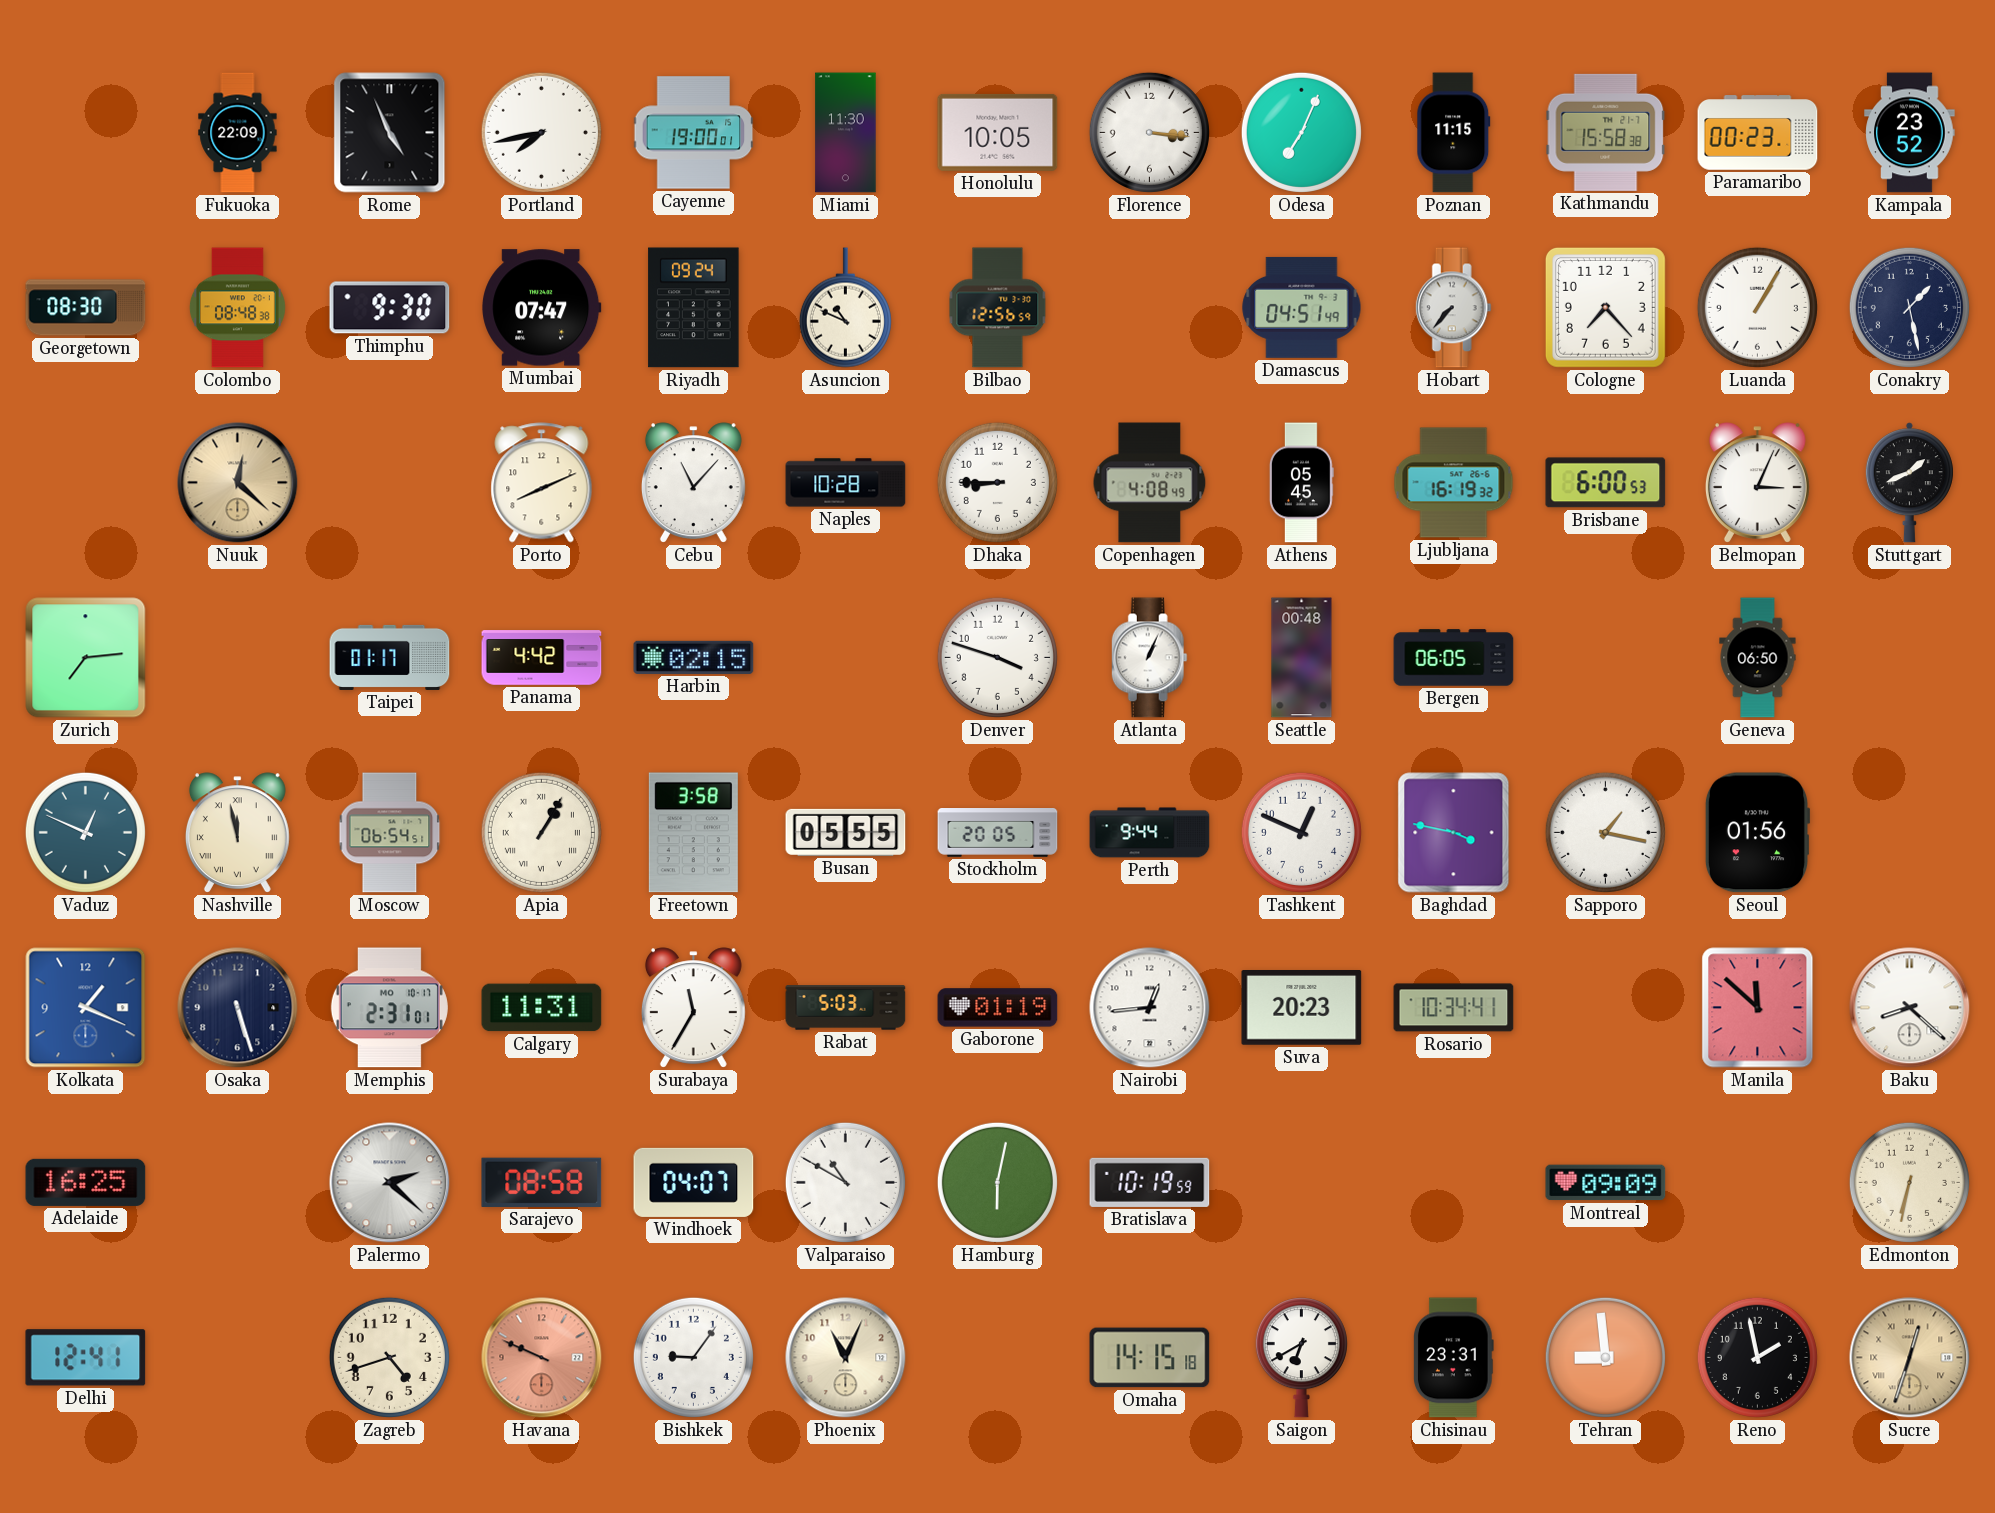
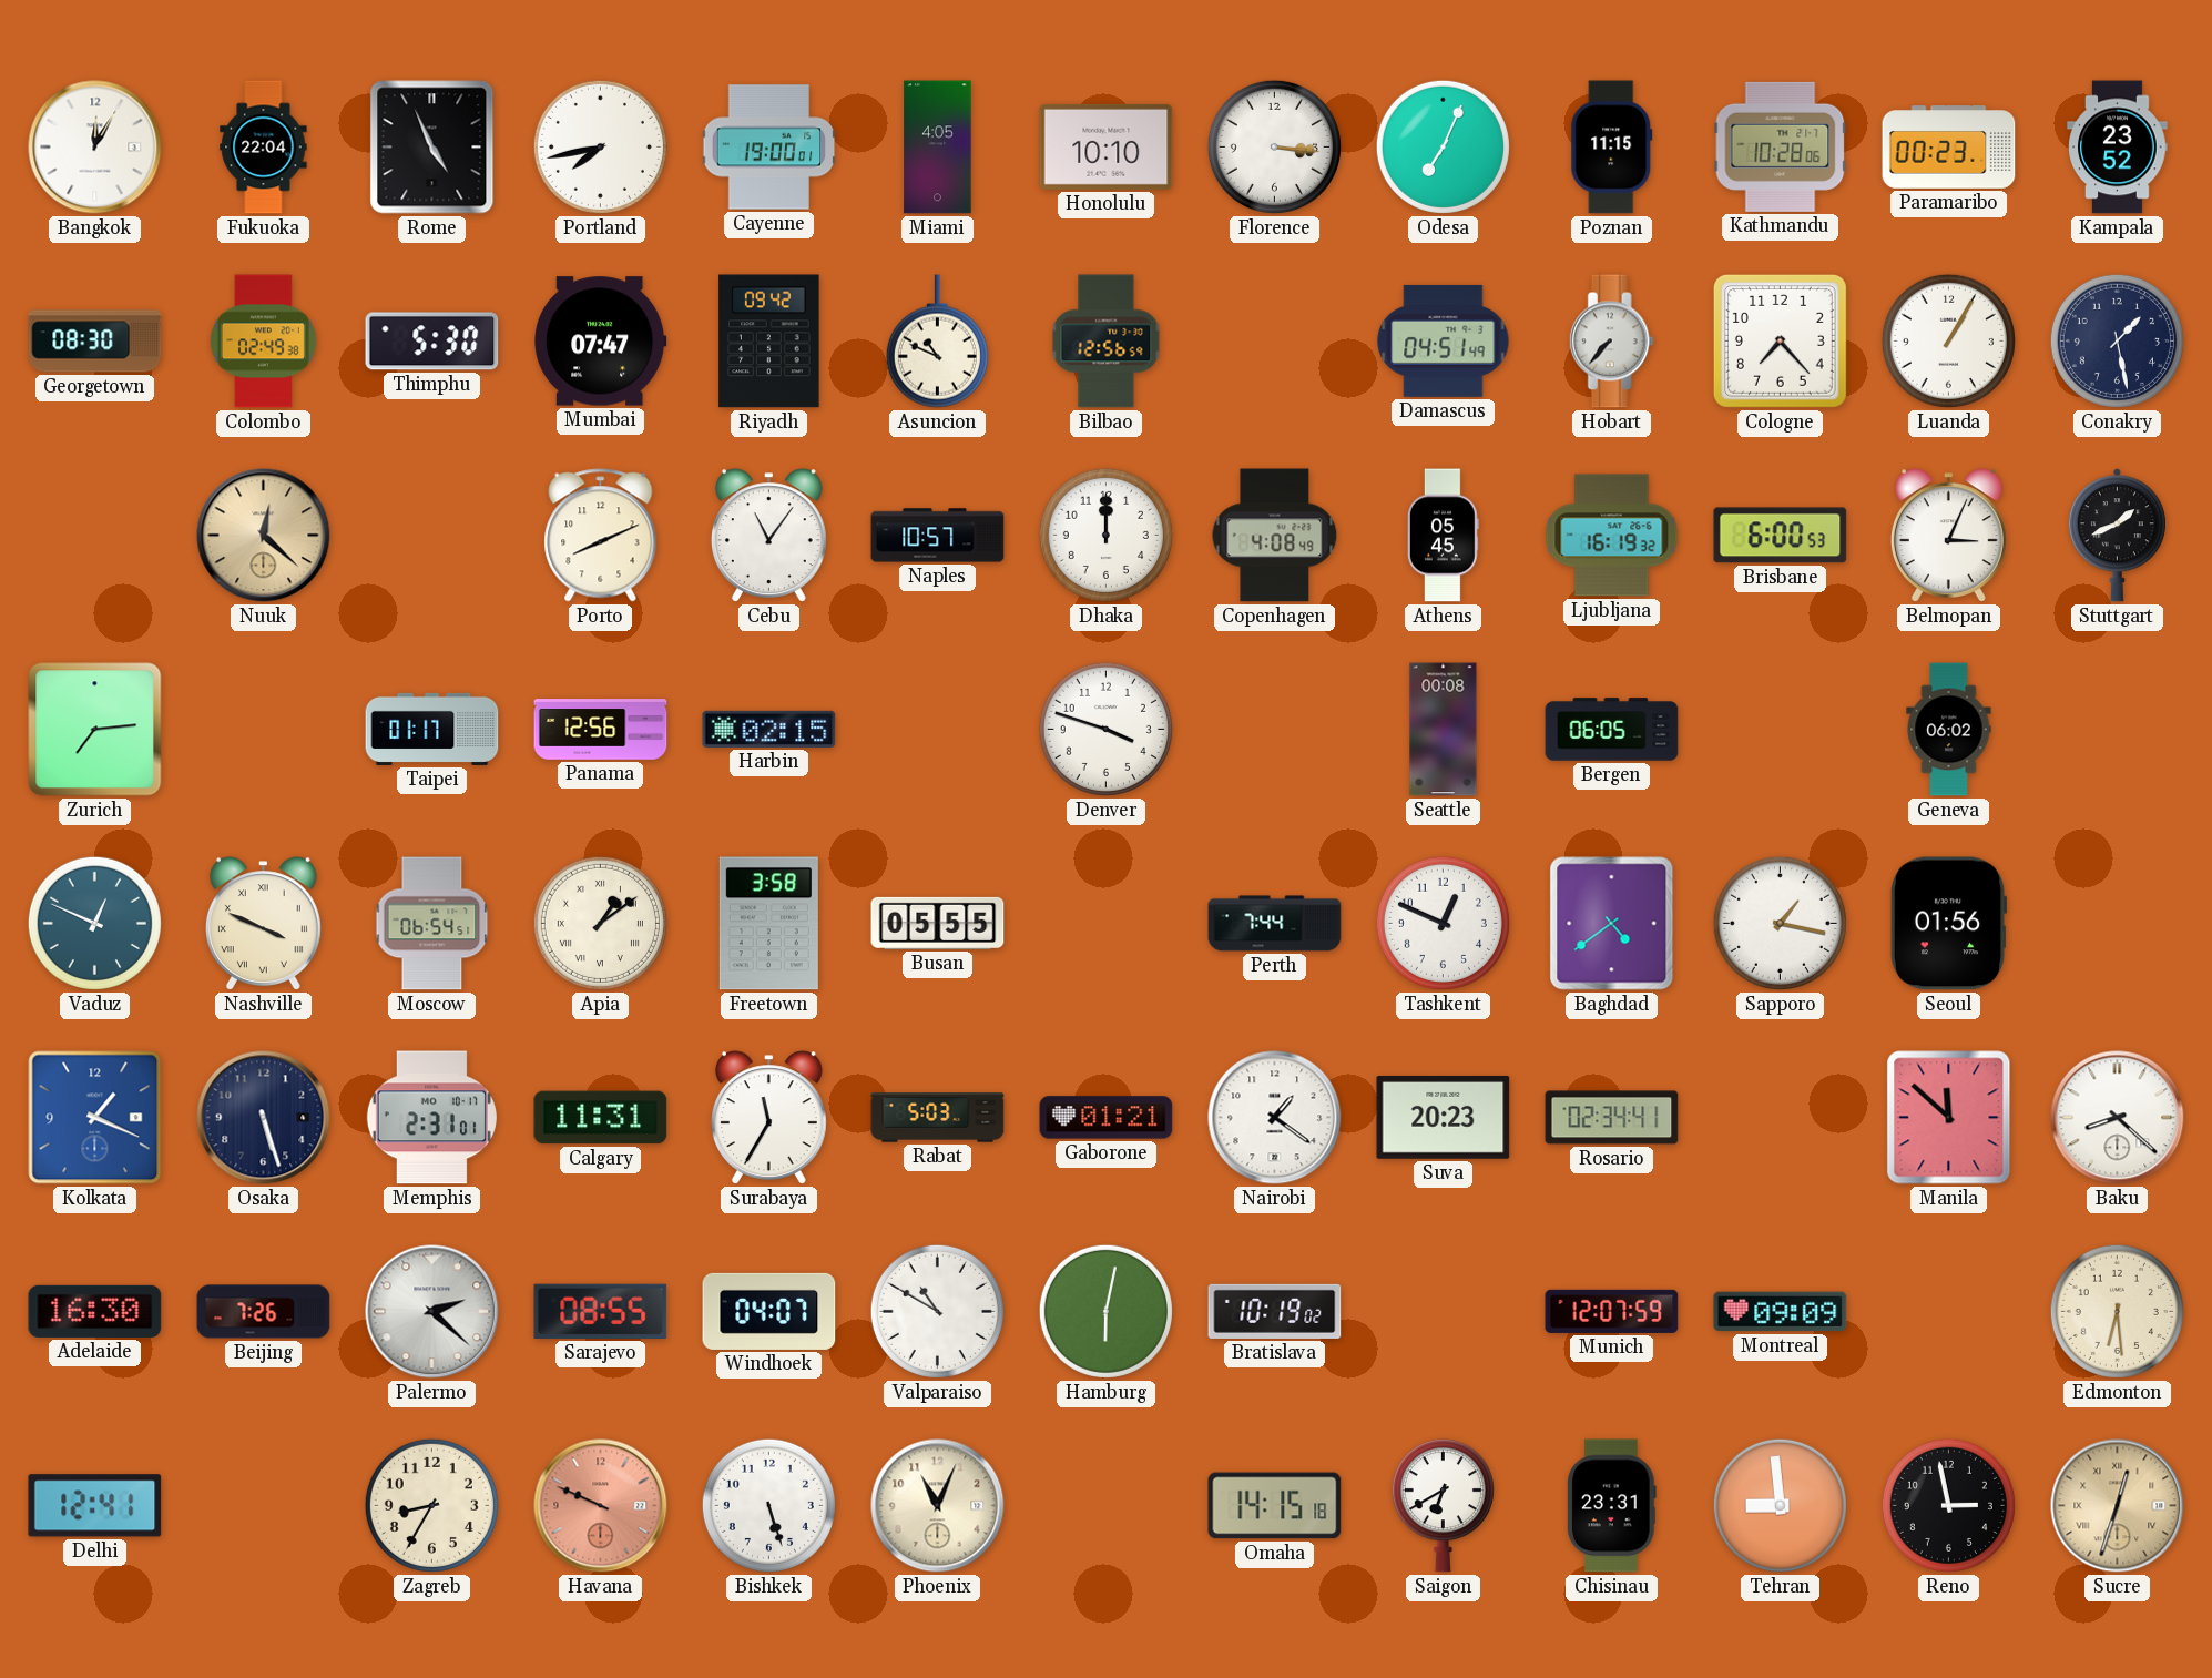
Bangkok: none -> 12:05 (95, 148)
Fukuoka: 22:09 -> 22:04 (264, 148)
Miami: 11:30 -> 4:05 (938, 148)
Honolulu: 10:05 -> 10:10 (1107, 146)
Kathmandu: 15:58 -> 10:28 (1781, 146)
Colombo: 08:48 -> 02:49 (263, 342)
Thimphu: 9:30 -> 5:30 (432, 342)
Riyadh: 09:24 -> 09:42 (769, 342)
Cebu: 11:07 -> 11:06 (768, 536)
Naples: 10:28 -> 10:57 (938, 536)
Dhaka: 8:45 -> 12:00 (1105, 535)
Panama: 4:42 -> 12:56 (601, 730)
Atlanta: 1:04 -> none (1149, 658)
Seattle: 00:48 -> 00:08 (1444, 730)
Geneva: 06:50 -> 06:02 (1949, 730)
Nashville: 11:58 -> 3:49 (263, 924)
Apia: 1:05 -> 1:09 (600, 923)
Stockholm: 20:05 -> none (998, 833)
Perth: 9:44 -> 7:44 (1275, 924)
Baghdad: 3:47 -> 4:39 (1612, 924)
Gaborone: 01:19 -> 01:21 (1107, 1118)
Nairobi: 12:44 -> 1:21 (1275, 1118)
Rosario: 10:34 -> 02:34 (1612, 1118)
Adelaide: 16:25 -> 16:30 (95, 1311)
Beijing: none -> 7:26 (264, 1312)
Sarajevo: 08:58 -> 08:55 (601, 1311)
Bratislava: 10:19:59 -> 10:19:02 (1275, 1311)
Munich: none -> 12:07 (1612, 1311)
Edmonton: 6:32 -> 6:29 (2117, 1311)
Zagreb: 4:42 -> 8:35 (431, 1505)
Bishkek: 9:06 -> 5:27 (768, 1505)
Reno: 1:58 -> 2:58 (1948, 1505)
